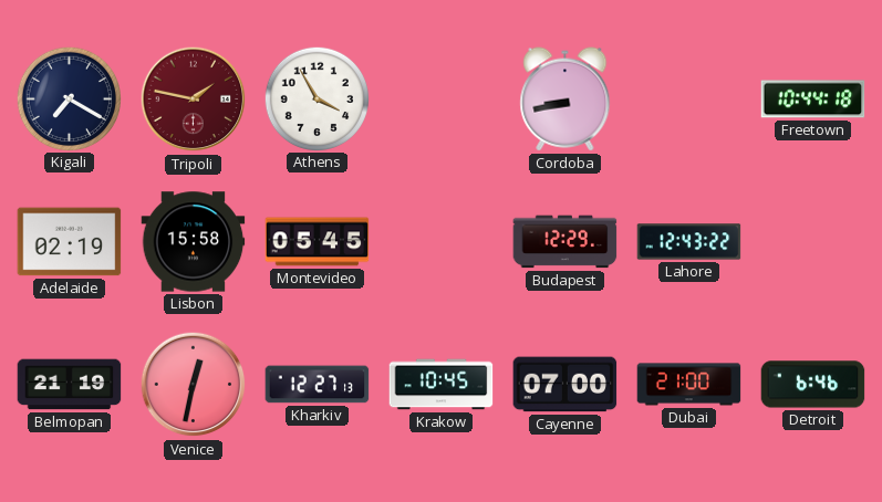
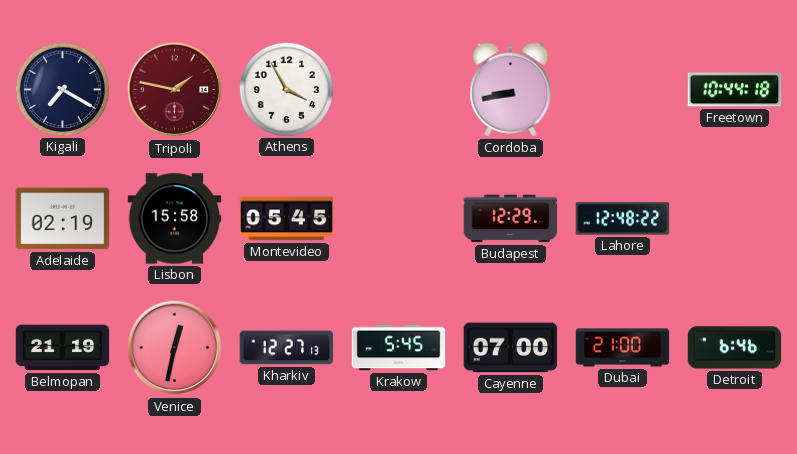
Lahore: 12:43 -> 12:48 (623, 219)
Krakow: 10:45 -> 5:45 (399, 348)
